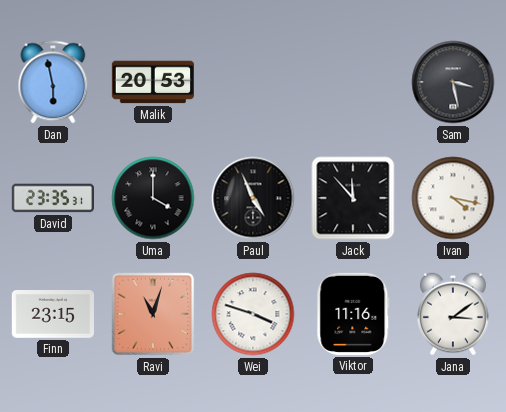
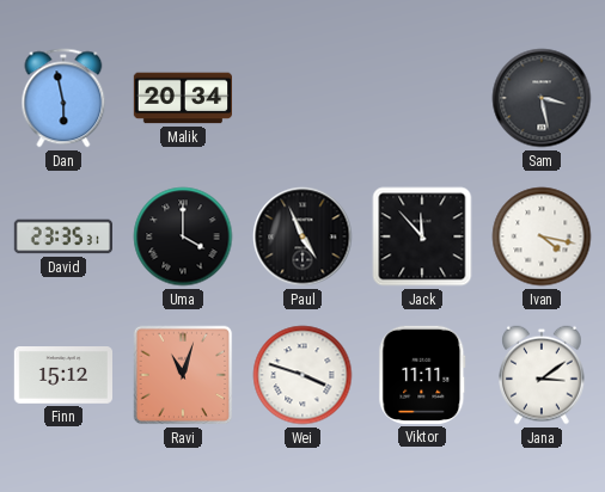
Malik: 20:53 -> 20:34 (182, 98)
Finn: 23:15 -> 15:12 (62, 376)
Viktor: 11:16 -> 11:11 (422, 375)
